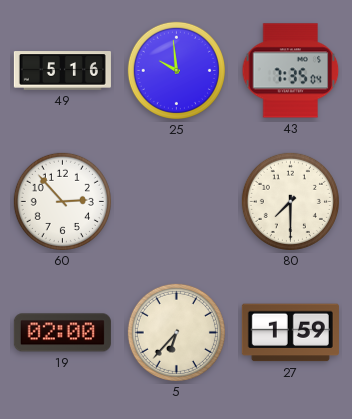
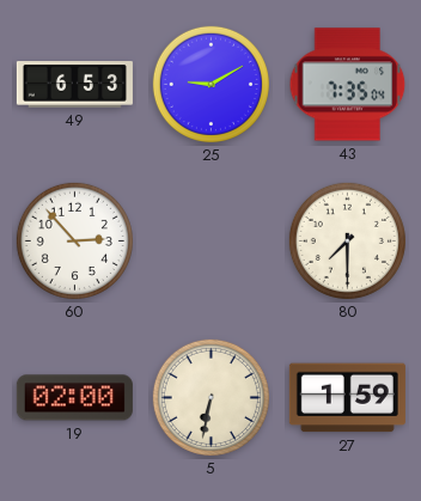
49: 5:16 -> 6:53 (74, 85)
25: 9:59 -> 9:10 (210, 84)
5: 6:37 -> 6:32 (210, 397)
